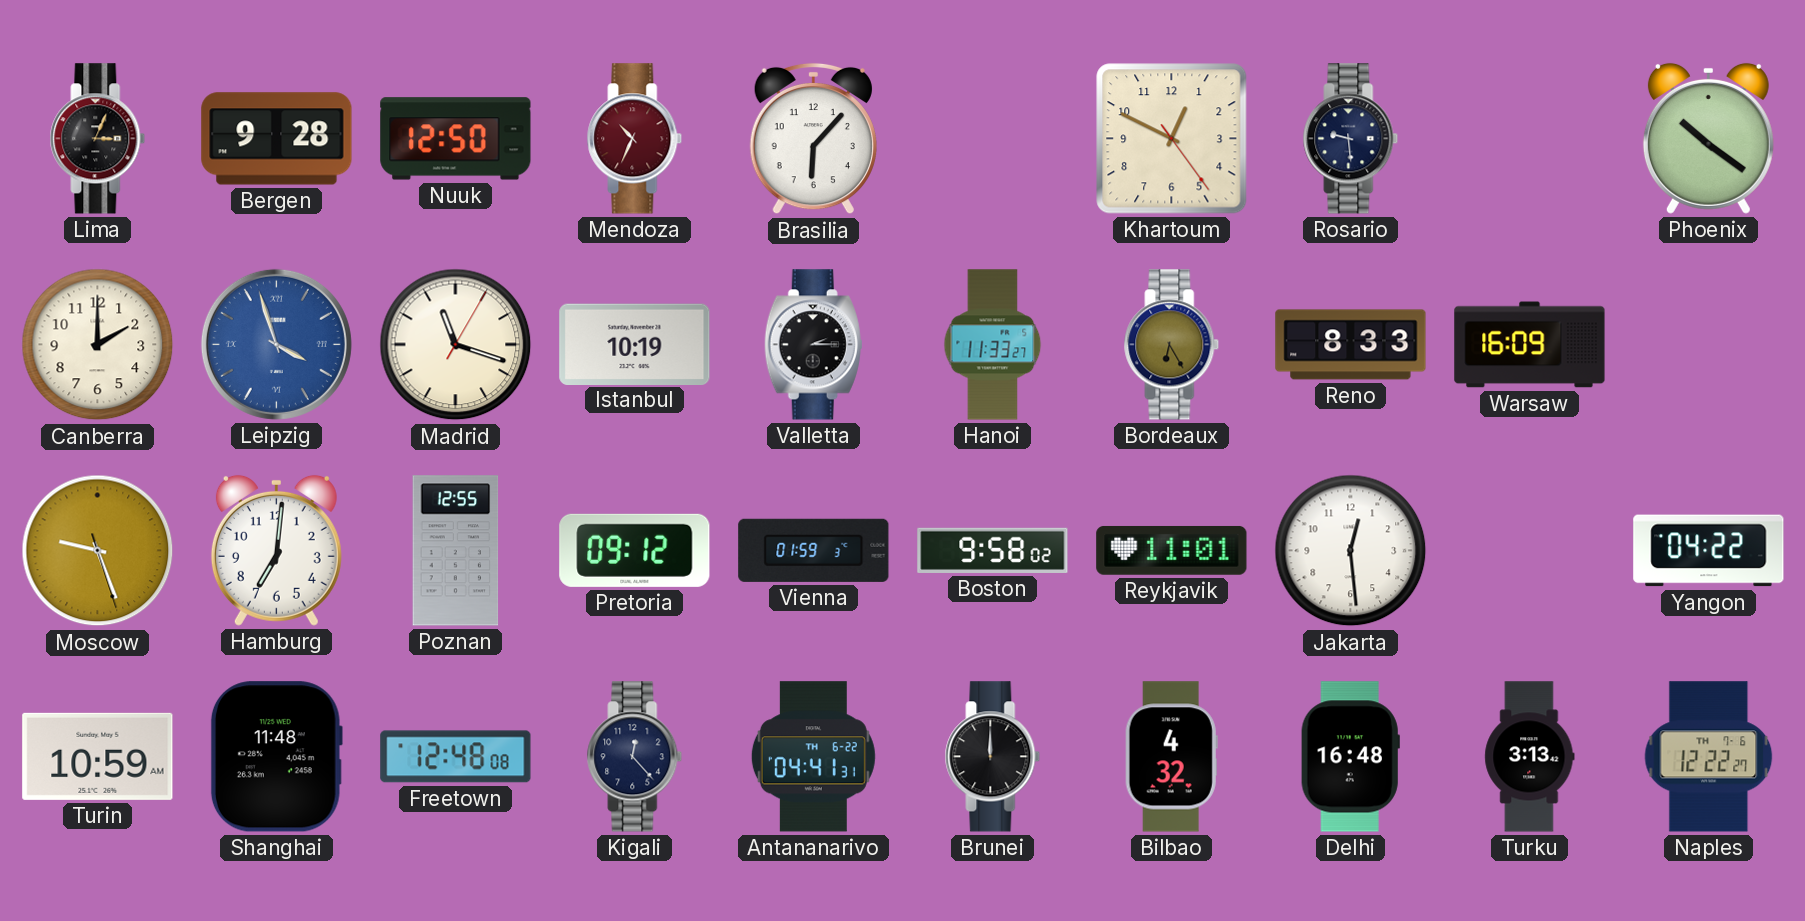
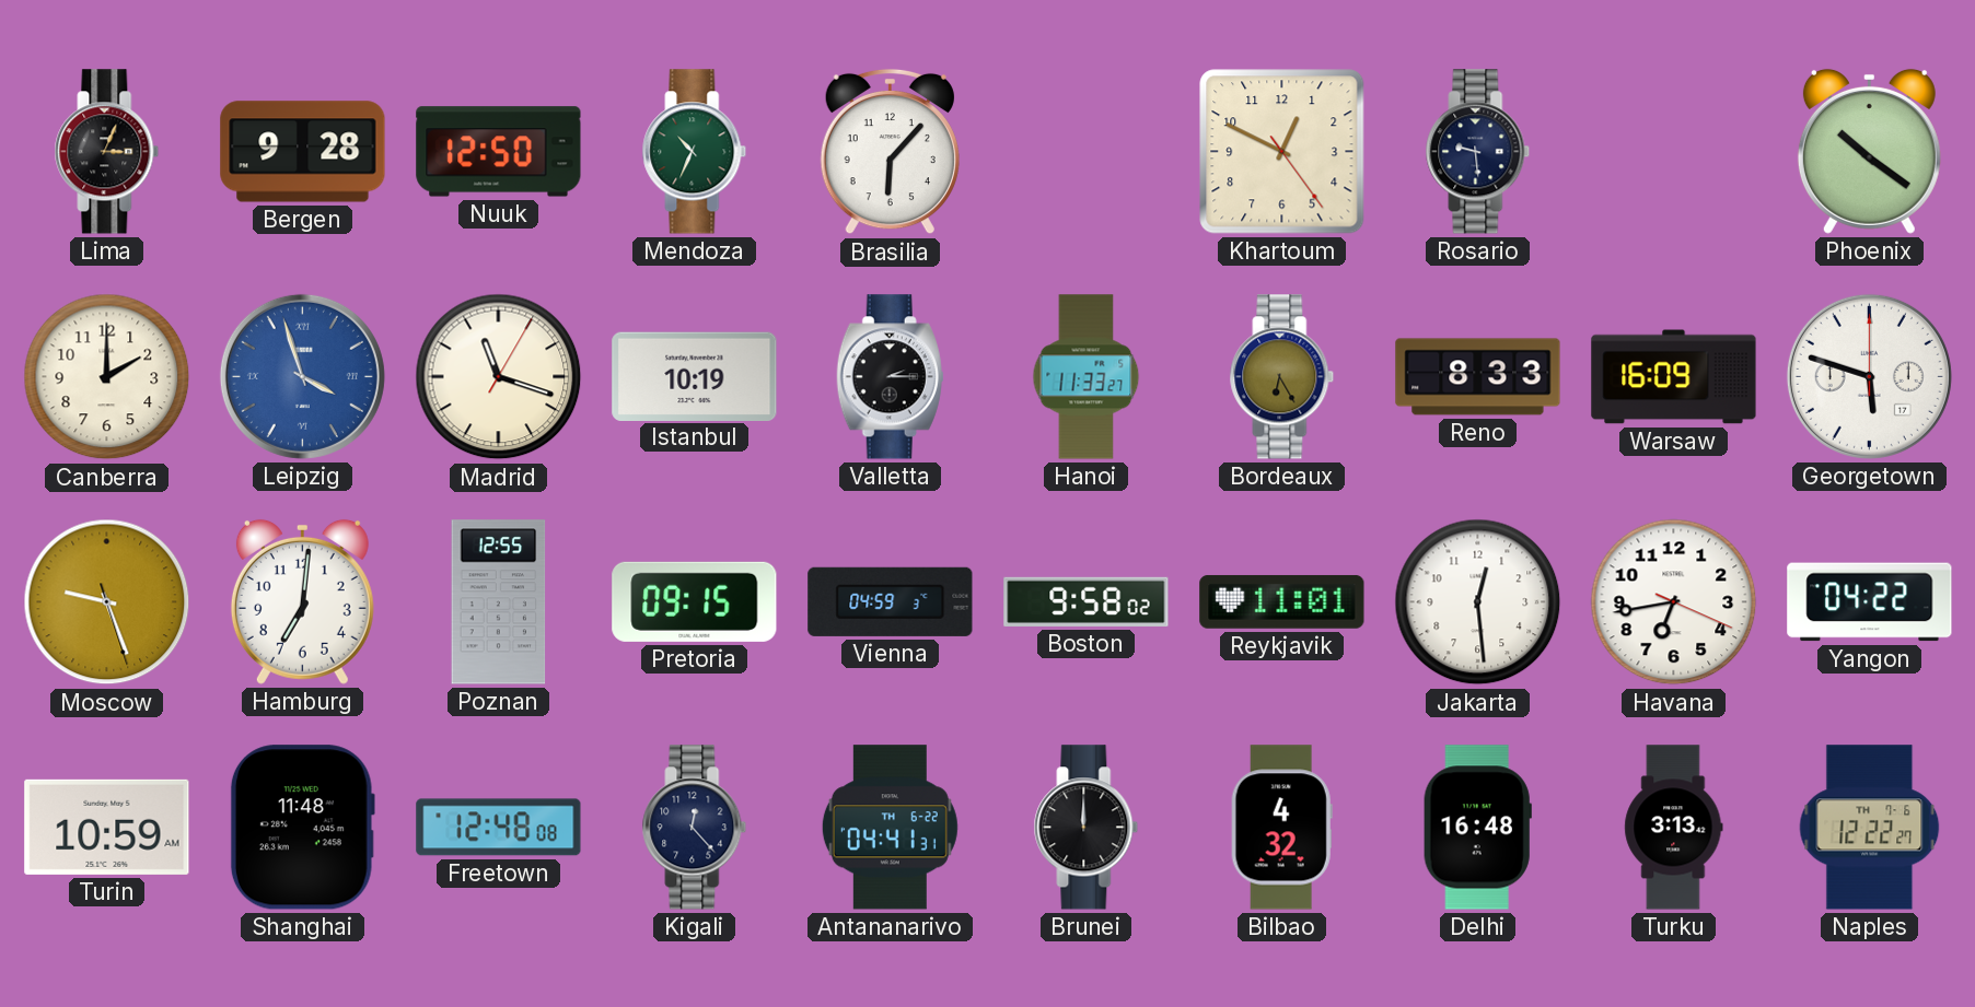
Mendoza dial: burgundy -> green (695, 152)
Georgetown: none -> 5:48 (1869, 376)
Pretoria: 09:12 -> 09:15 (695, 601)
Vienna: 01:59 -> 04:59 (891, 601)
Havana: none -> 6:43 (1674, 602)
